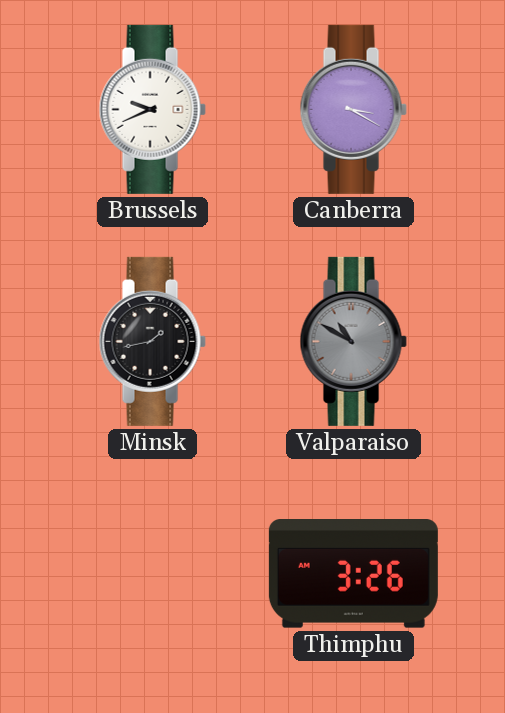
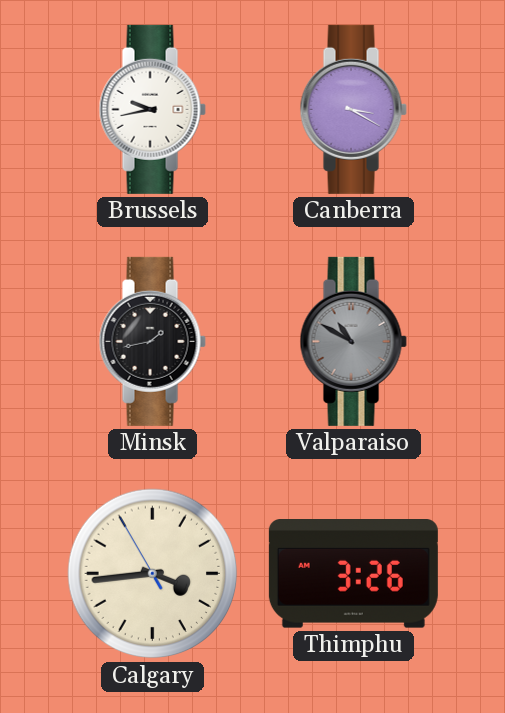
Brussels: 9:41 -> 9:43 (152, 109)
Calgary: none -> 3:43 (153, 574)
